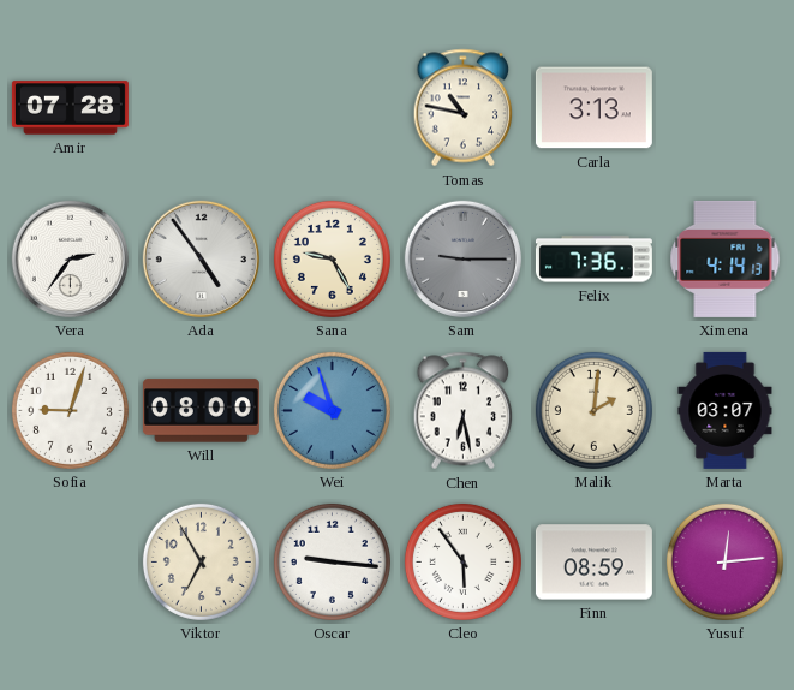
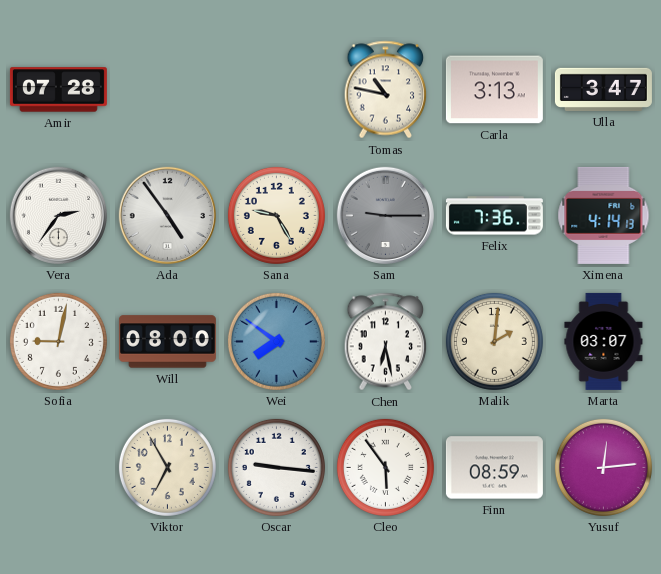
Ulla: none -> 3:47 (603, 89)
Sofia: 9:03 -> 9:02 (58, 341)
Wei: 9:57 -> 7:51 (276, 341)
